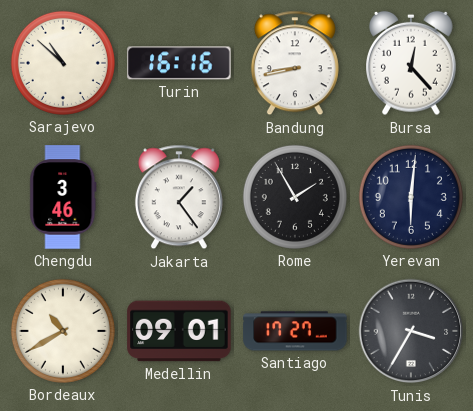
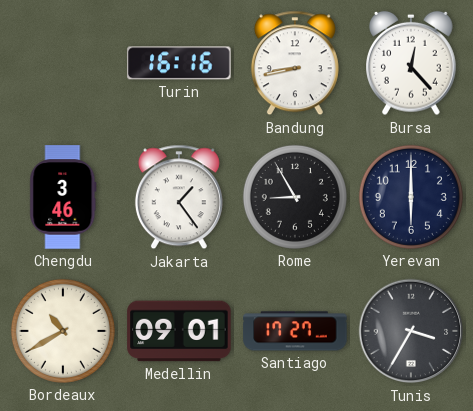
Sarajevo: 10:52 -> none (63, 63)
Rome: 1:55 -> 8:55 (295, 197)
Yerevan: 6:01 -> 6:00 (411, 197)
